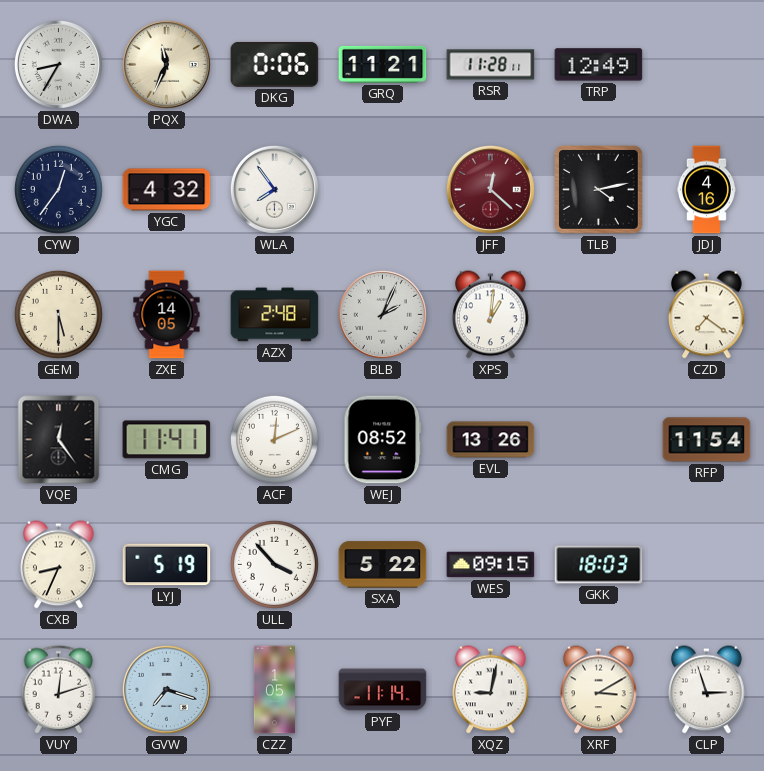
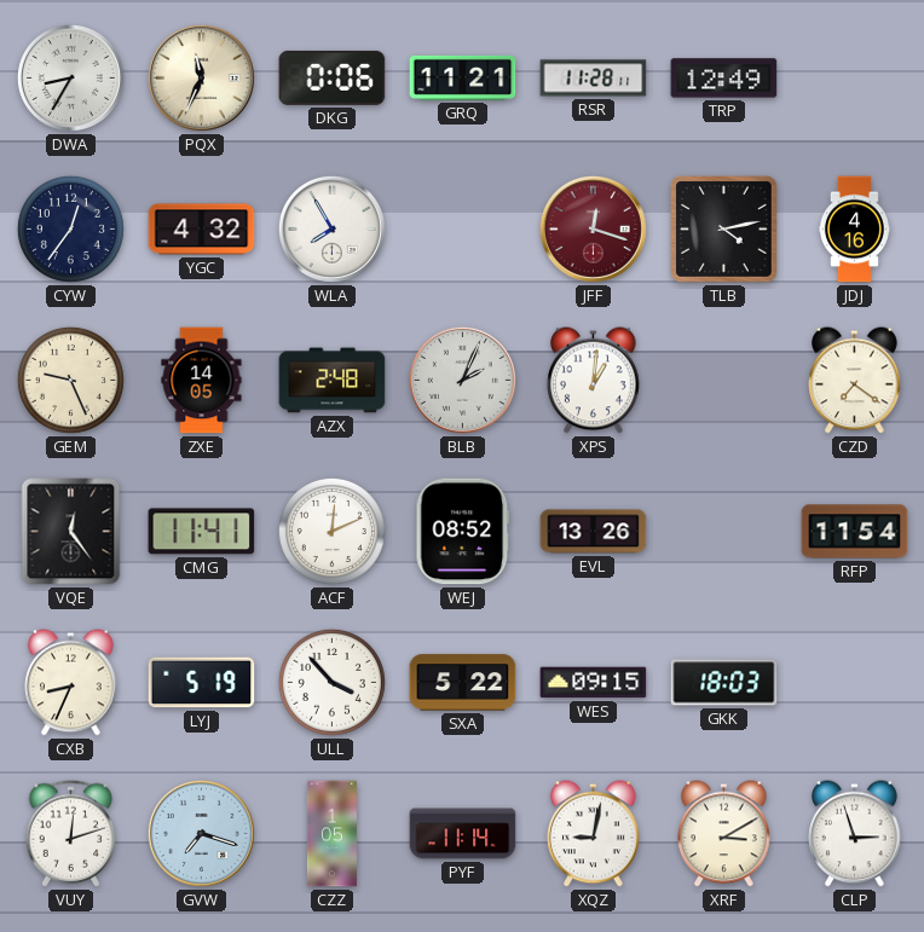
WLA: 7:54 -> 7:55 (331, 228)
JFF: 12:22 -> 12:18 (593, 228)
GEM: 5:30 -> 9:26 (70, 380)
